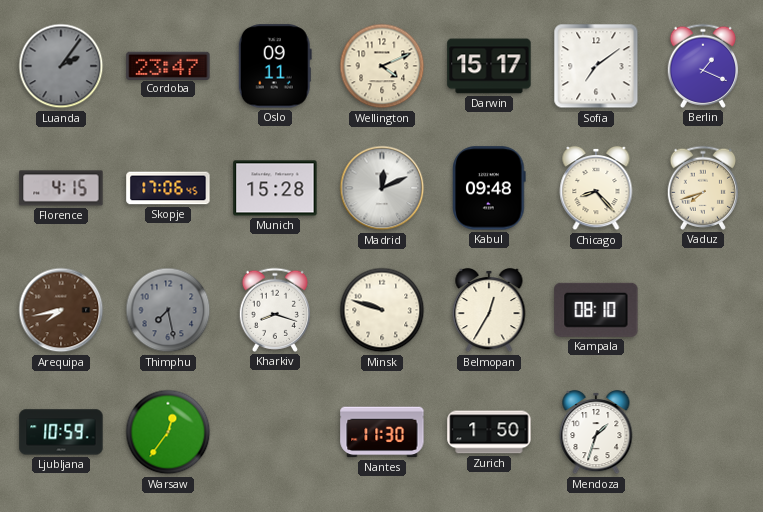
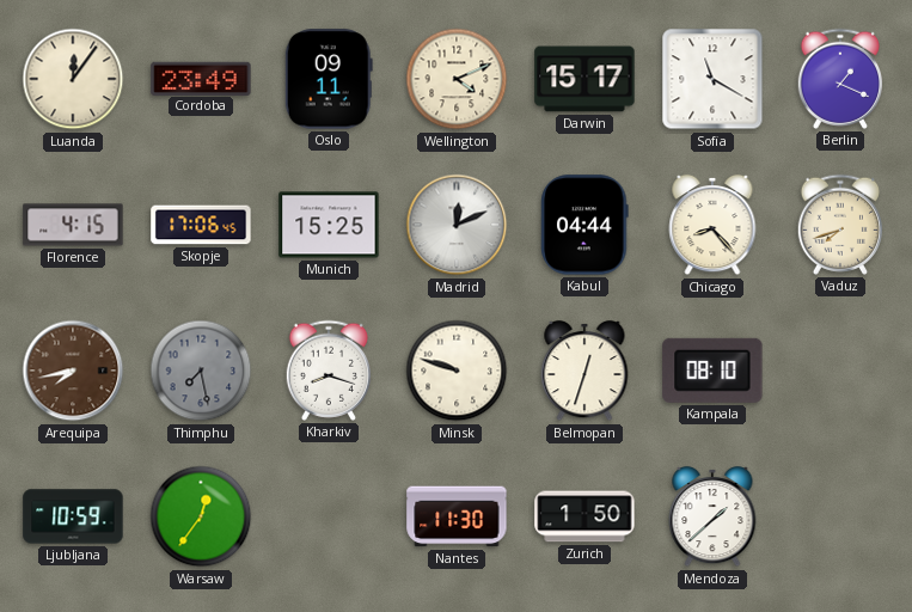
Luanda: 2:06 -> 12:06 (73, 79)
Luanda dial: grey -> cream (73, 79)
Cordoba: 23:47 -> 23:49 (201, 78)
Sofia: 7:09 -> 11:20 (712, 79)
Munich: 15:28 -> 15:25 (329, 225)
Kabul: 09:48 -> 04:44 (584, 225)
Belmopan: 12:35 -> 12:33 (584, 371)
Mendoza: 1:33 -> 1:38 (712, 516)
